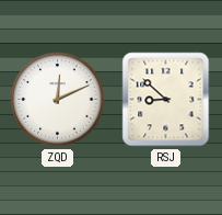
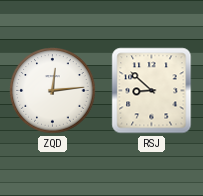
ZQD: 12:11 -> 12:14 (53, 91)
